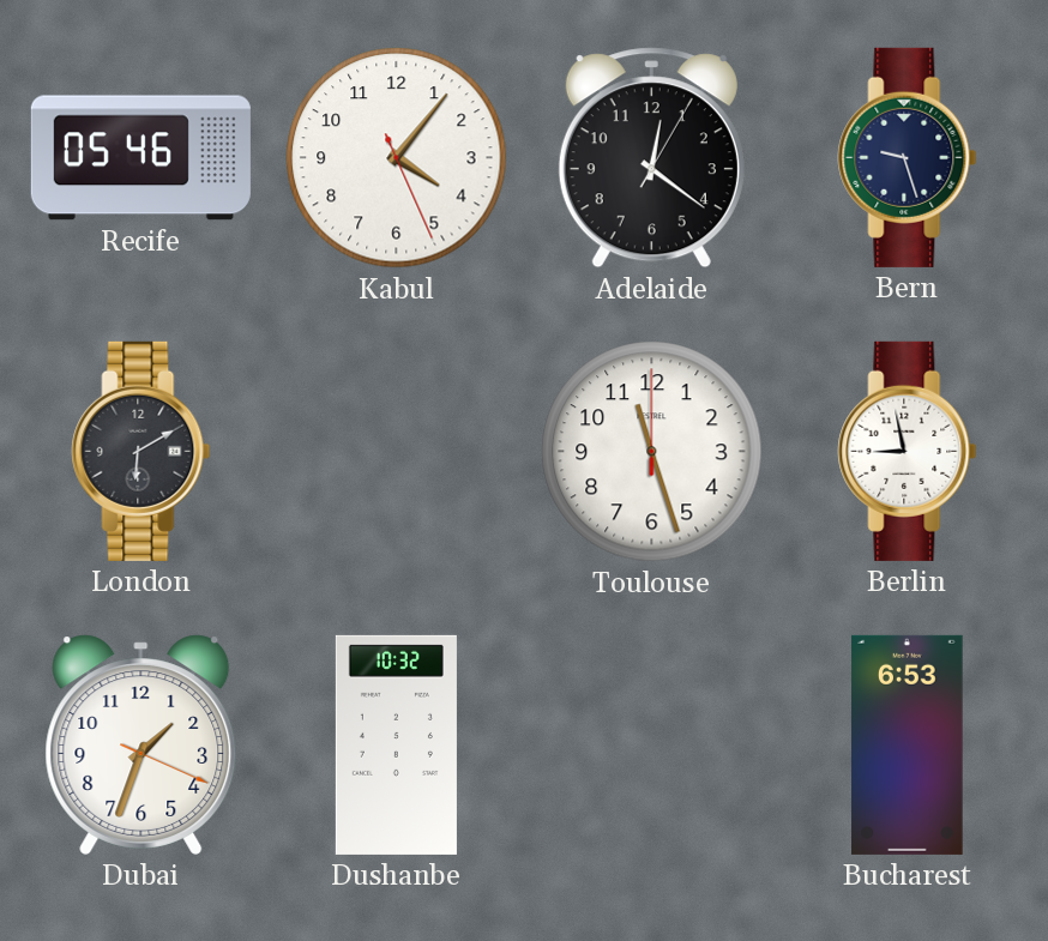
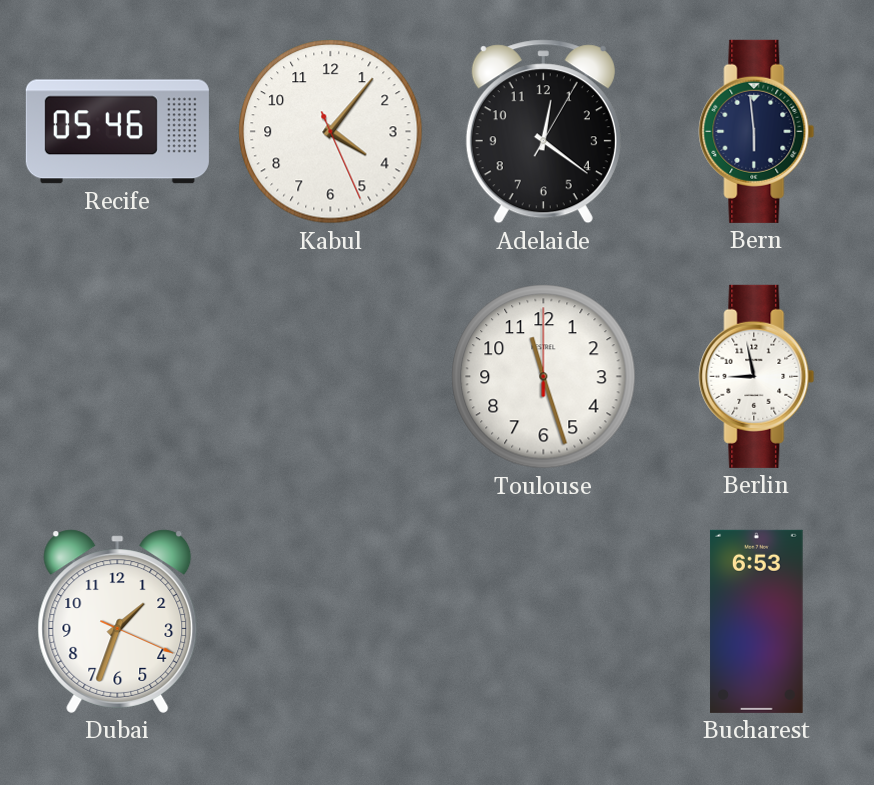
Bern: 9:27 -> 5:59 (757, 131)
London: 6:10 -> none (141, 451)
Dushanbe: 10:32 -> none (396, 744)
